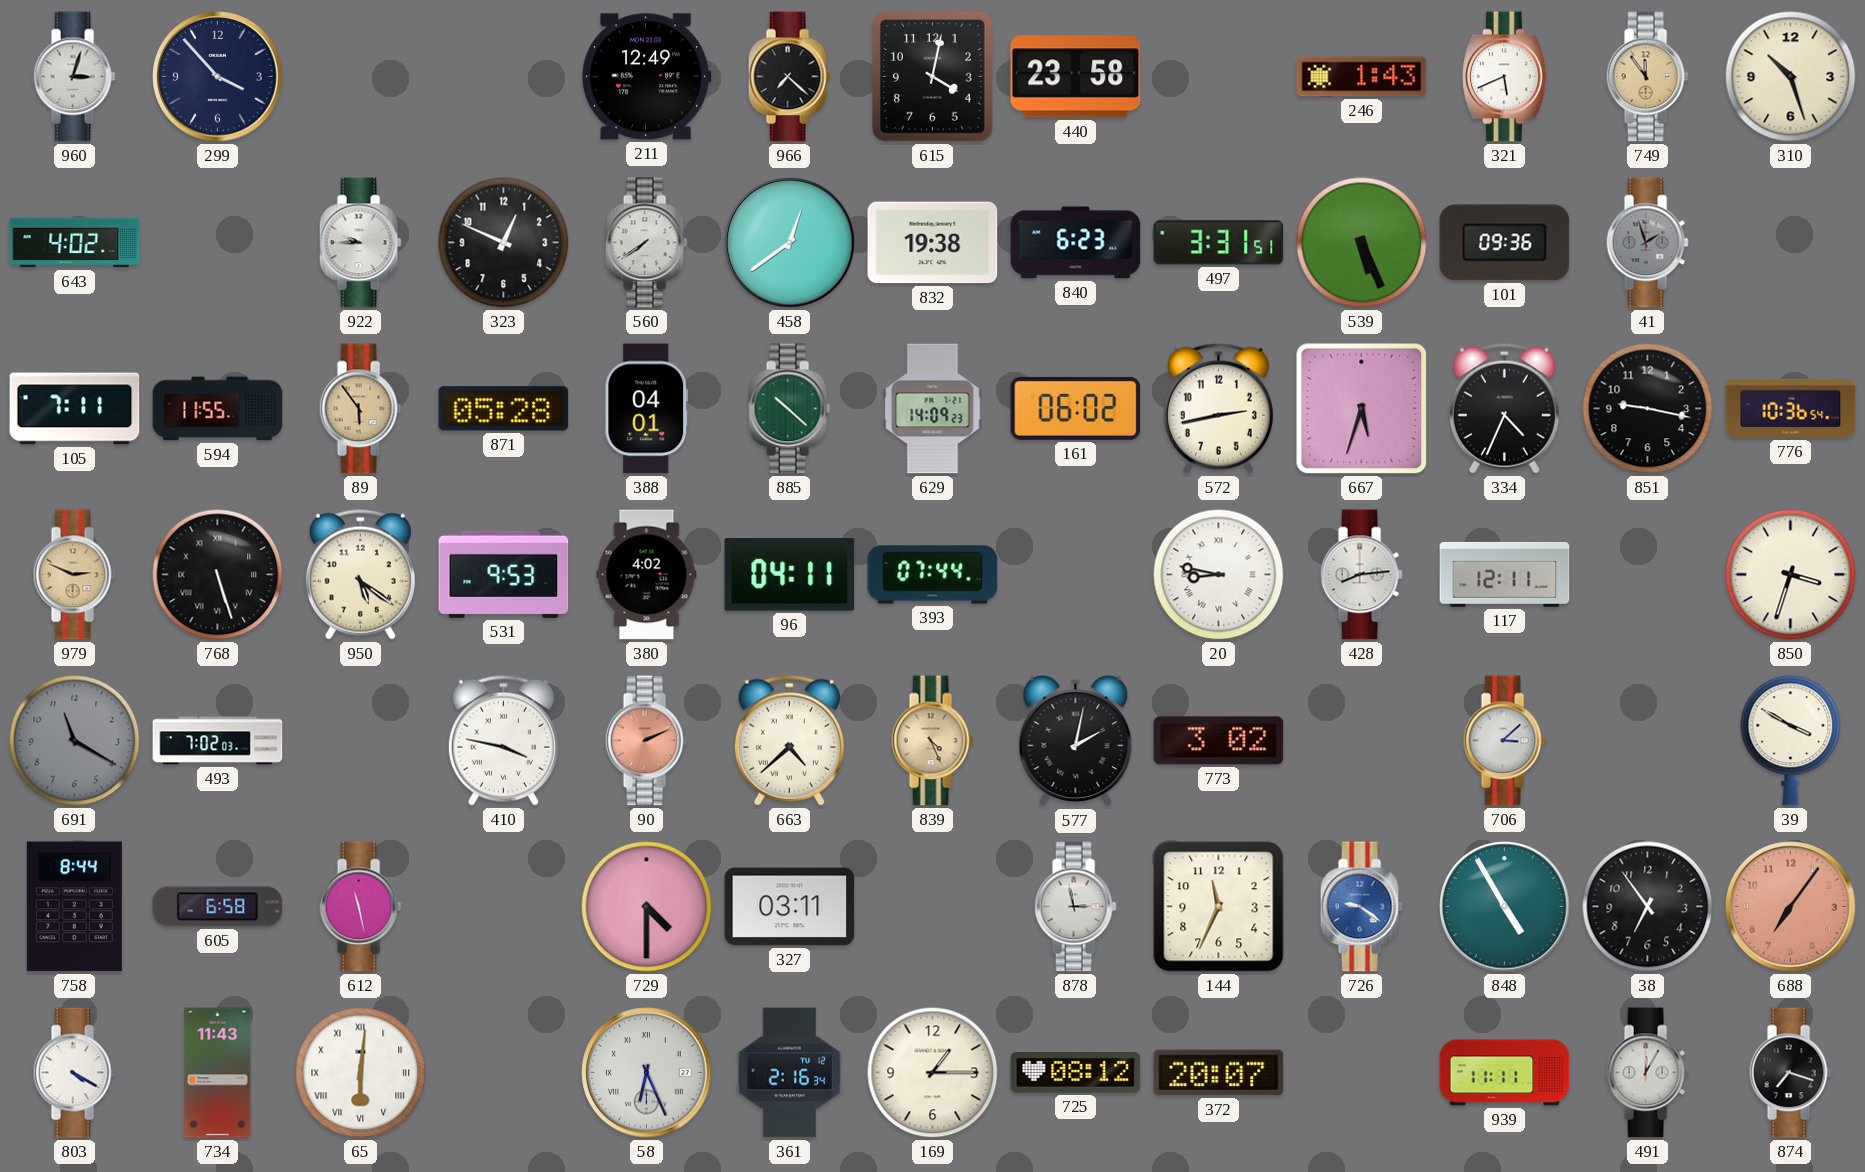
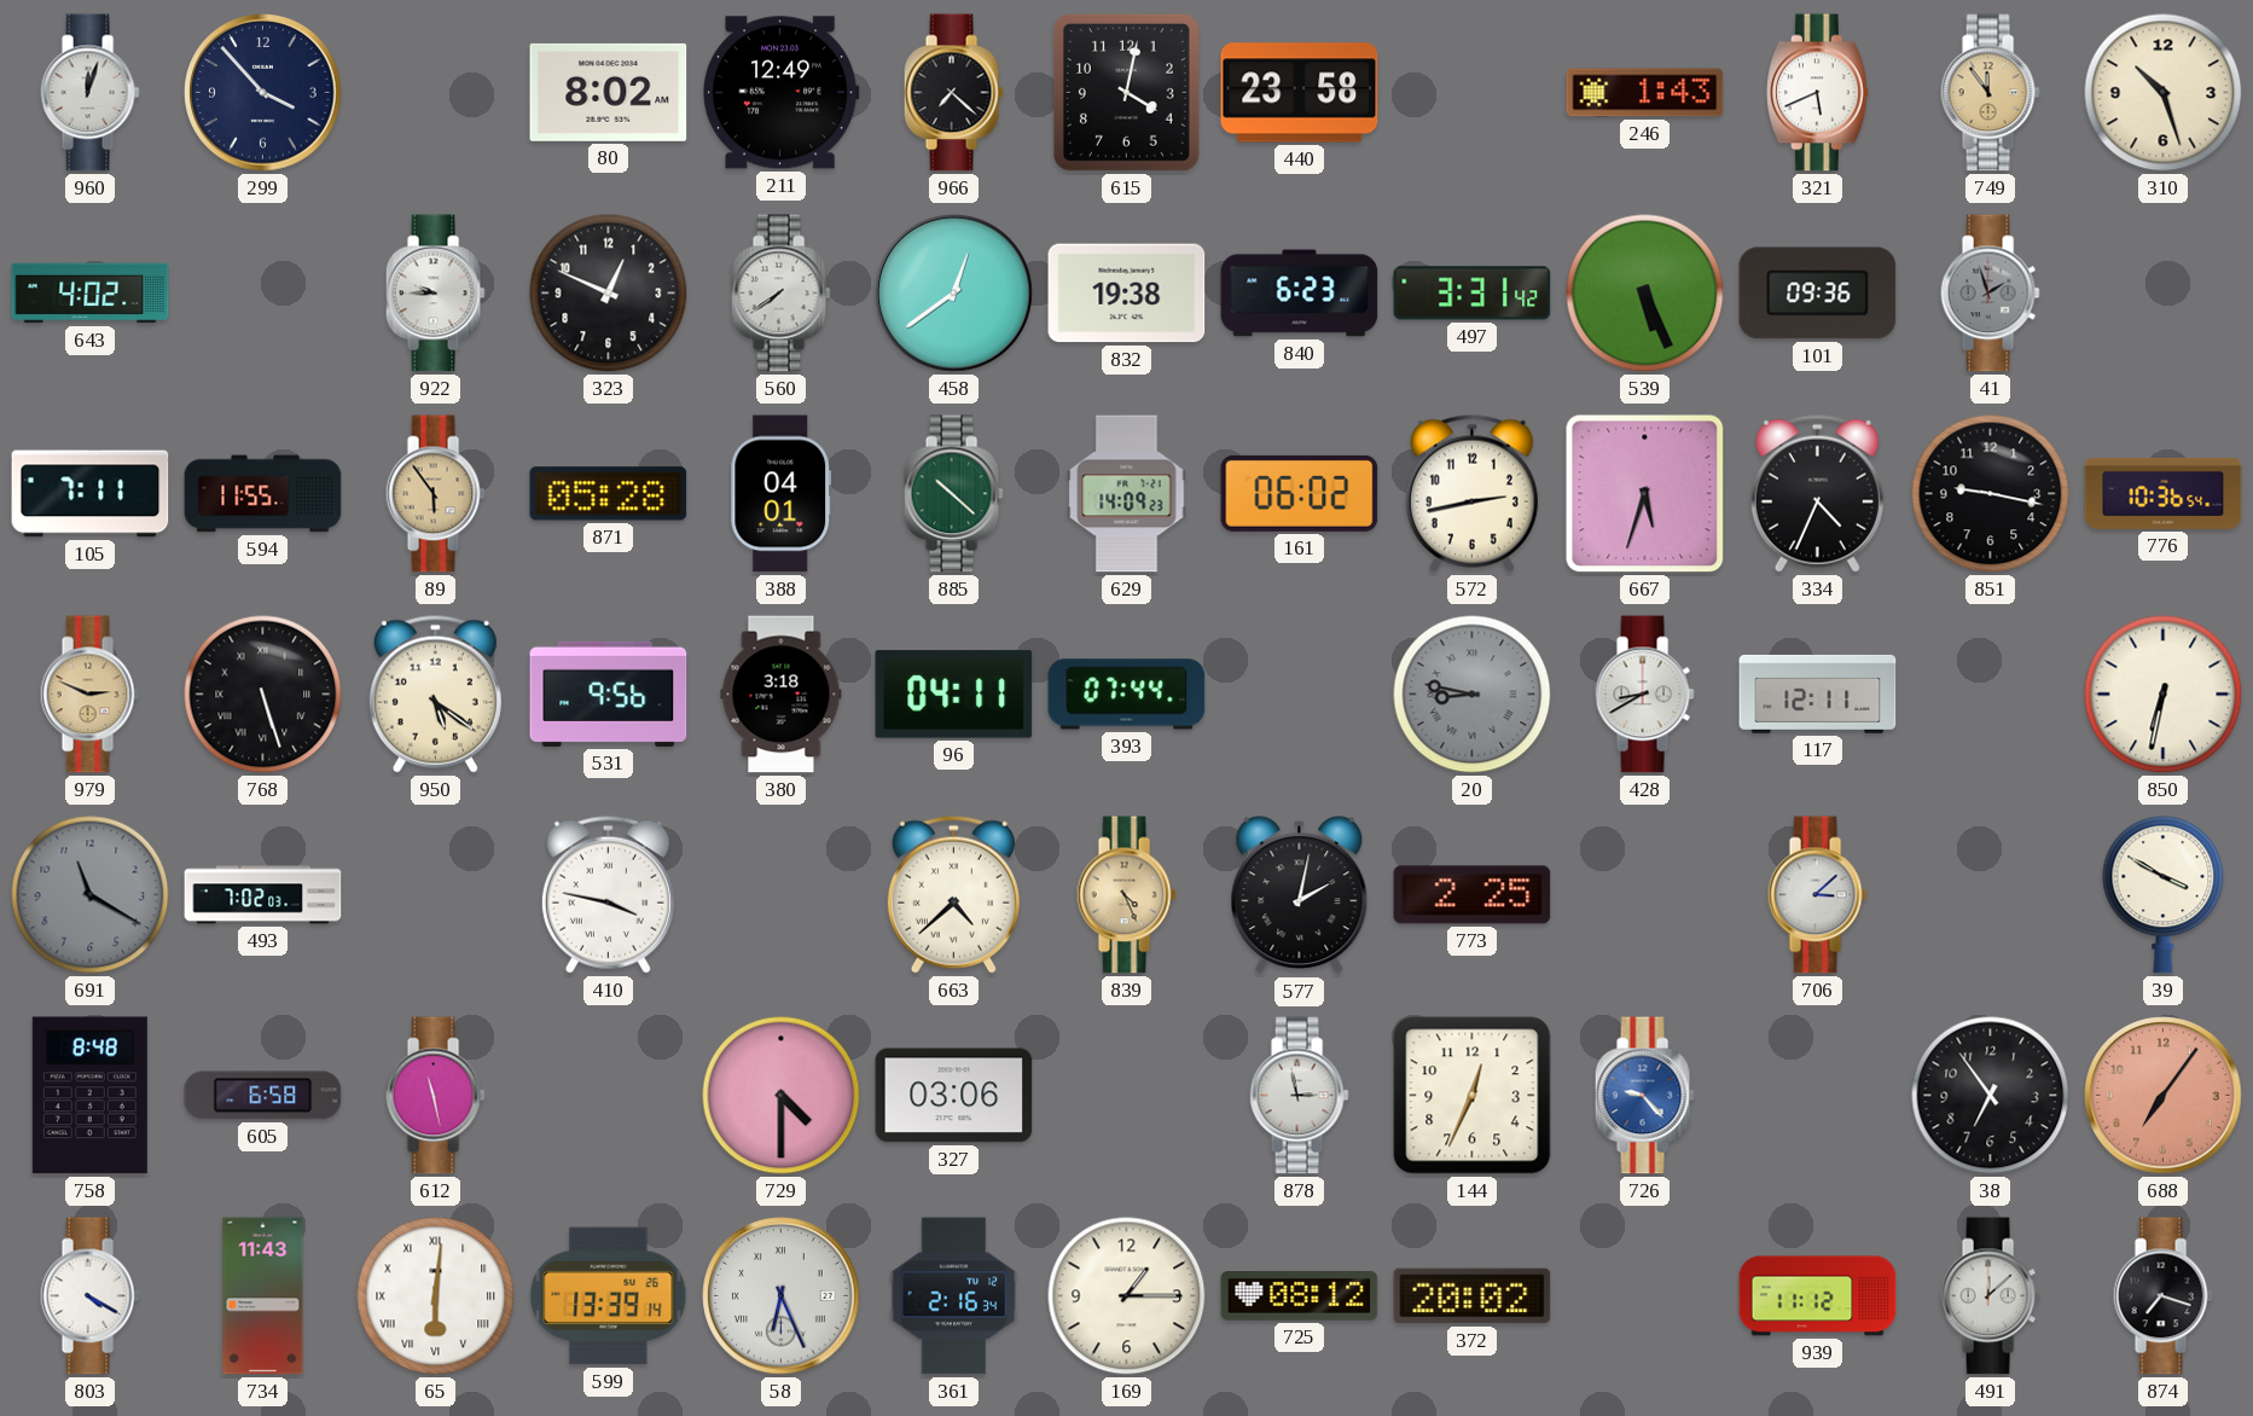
960: 3:03 -> 12:03 (89, 93)
80: none -> 8:02 (609, 92)
497: 3:31:51 -> 3:31:42 (1473, 294)
531: 9:53 -> 9:56 (609, 694)
380: 4:02 -> 3:18 (782, 695)
20 dial: white -> grey (1473, 695)
428: 8:14 -> 8:40 (1644, 695)
850: 3:33 -> 6:32 (2164, 695)
90: 2:11 -> none (646, 741)
773: 3:02 -> 2:25 (1473, 895)
758: 8:44 -> 8:48 (89, 1096)
327: 03:11 -> 03:06 (954, 1096)
144: 11:34 -> 12:34 (1473, 1096)
726: 9:21 -> 9:23 (1644, 1096)
848: 4:55 -> none (1505, 907)
599: none -> 13:39 (609, 1296)
372: 20:07 -> 20:02 (1473, 1296)
939: 11:11 -> 11:12 (1818, 1296)
491: 12:05 -> 12:08 (1990, 1296)
